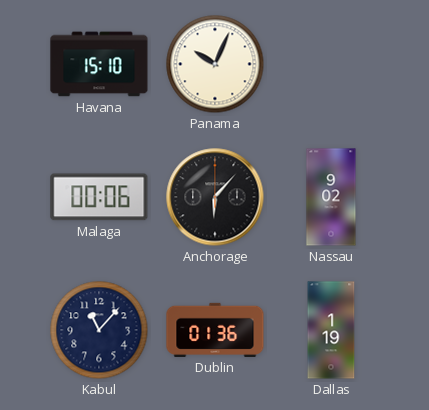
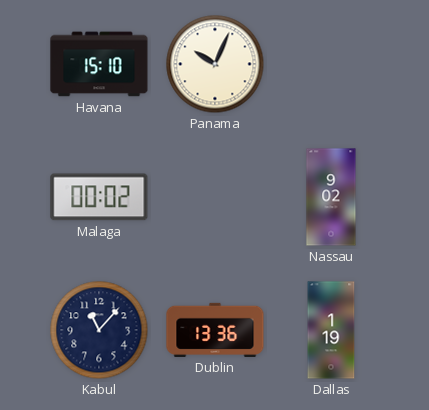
Malaga: 00:06 -> 00:02 (99, 197)
Anchorage: 6:07 -> none (215, 197)
Dublin: 01:36 -> 13:36 (215, 330)
